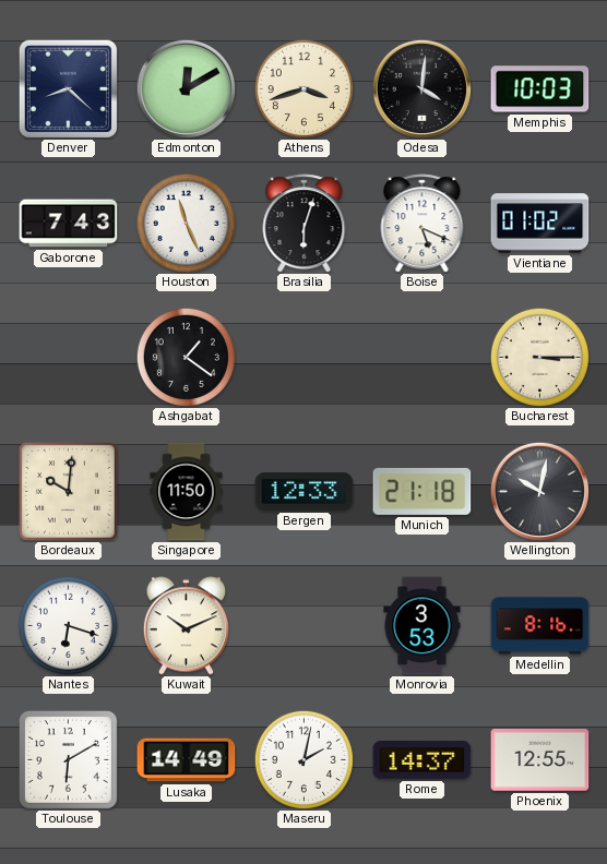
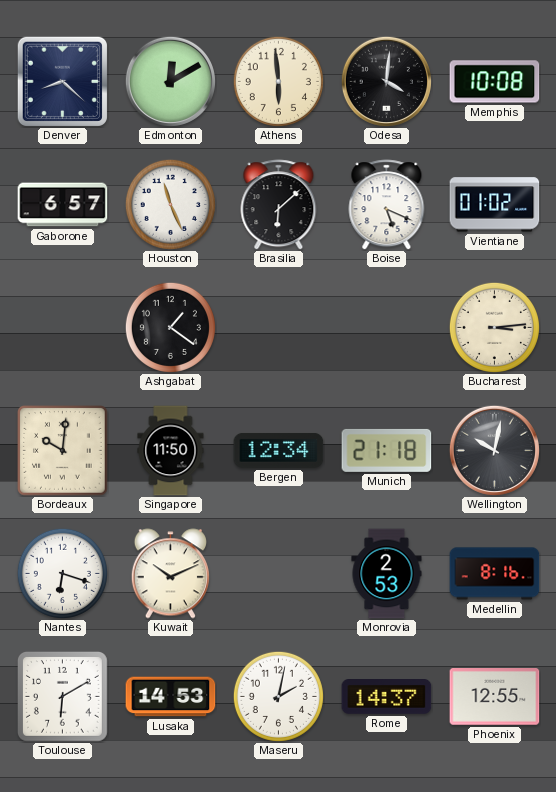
Athens: 3:42 -> 5:59 (278, 81)
Memphis: 10:03 -> 10:08 (495, 82)
Gaborone: 7:43 -> 6:57 (63, 205)
Brasilia: 6:03 -> 6:08 (279, 205)
Bucharest: 3:15 -> 3:14 (494, 327)
Bergen: 12:33 -> 12:34 (279, 450)
Monrovia: 3:53 -> 2:53 (387, 574)
Lusaka: 14:49 -> 14:53 (171, 697)
